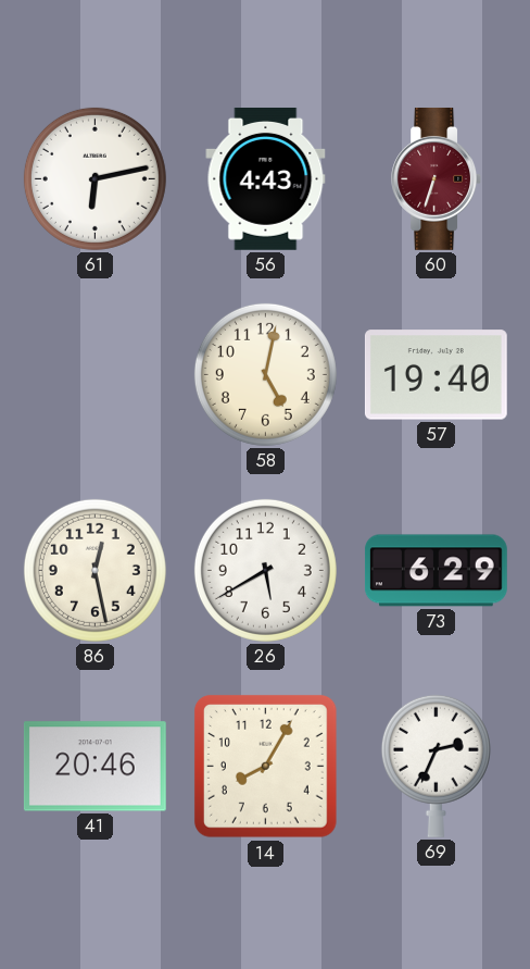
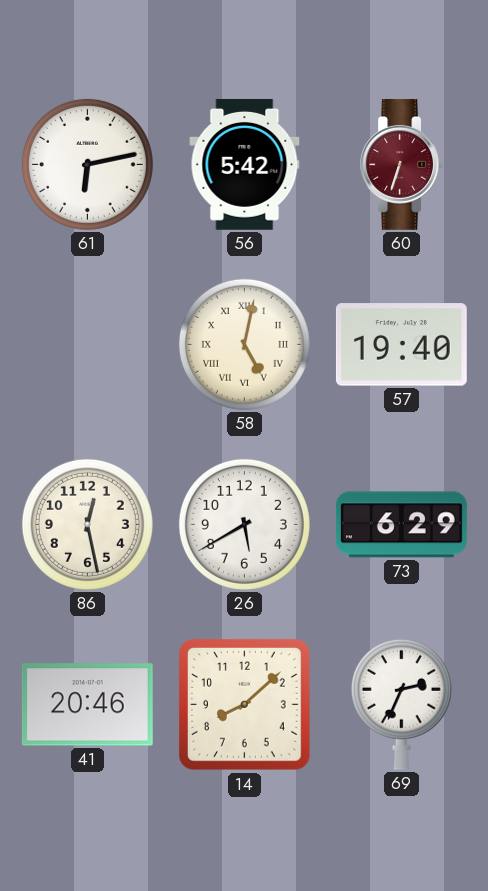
56: 4:43 -> 5:42 (245, 164)
58 numerals: Arabic -> Roman (244, 344)
14: 8:05 -> 8:08 (245, 705)
